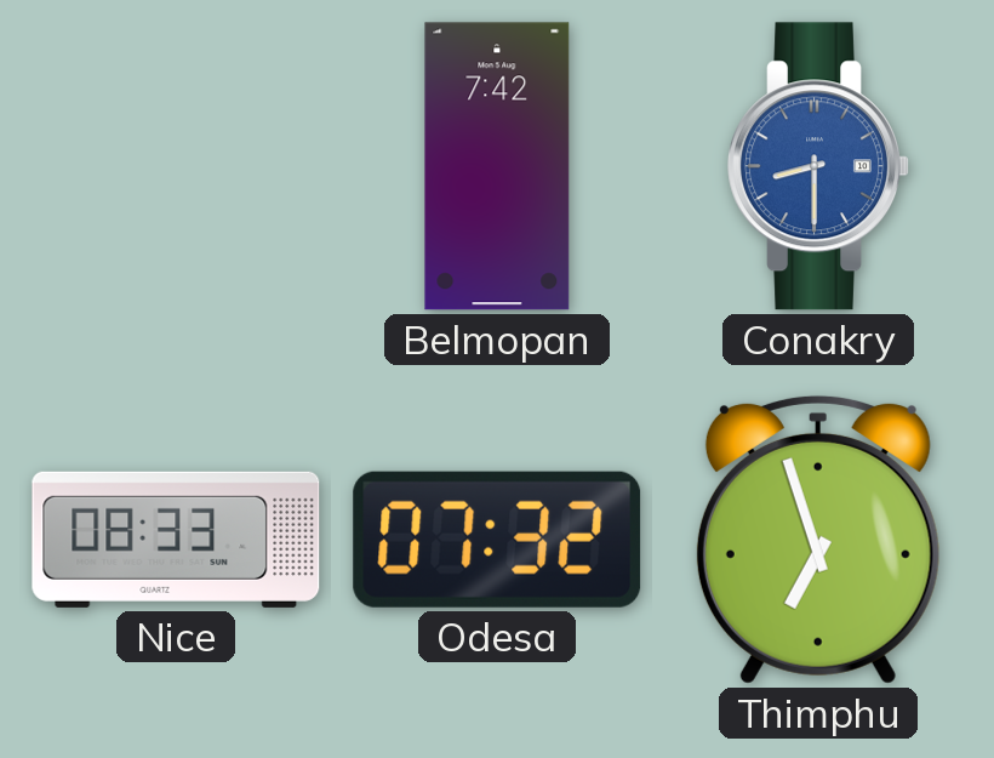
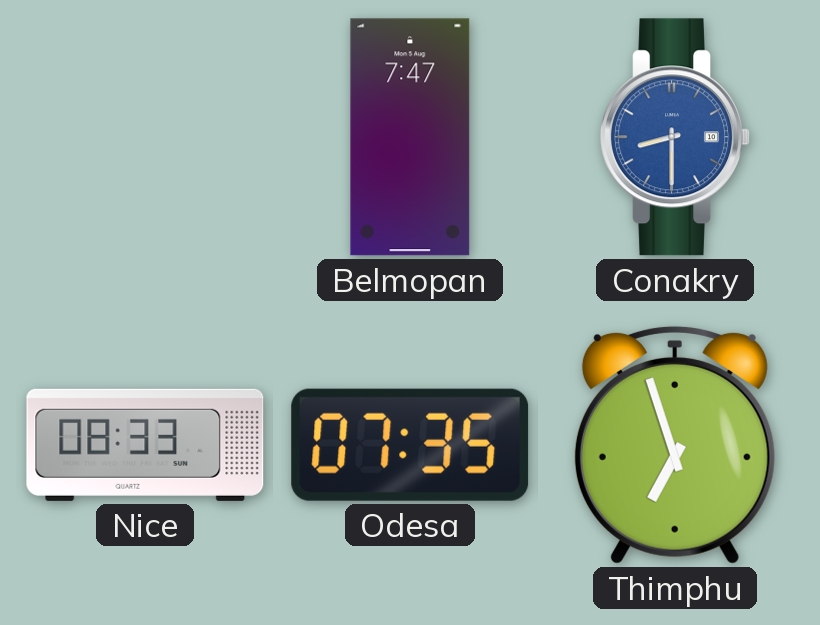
Belmopan: 7:42 -> 7:47 (410, 137)
Odesa: 07:32 -> 07:35 (410, 445)
